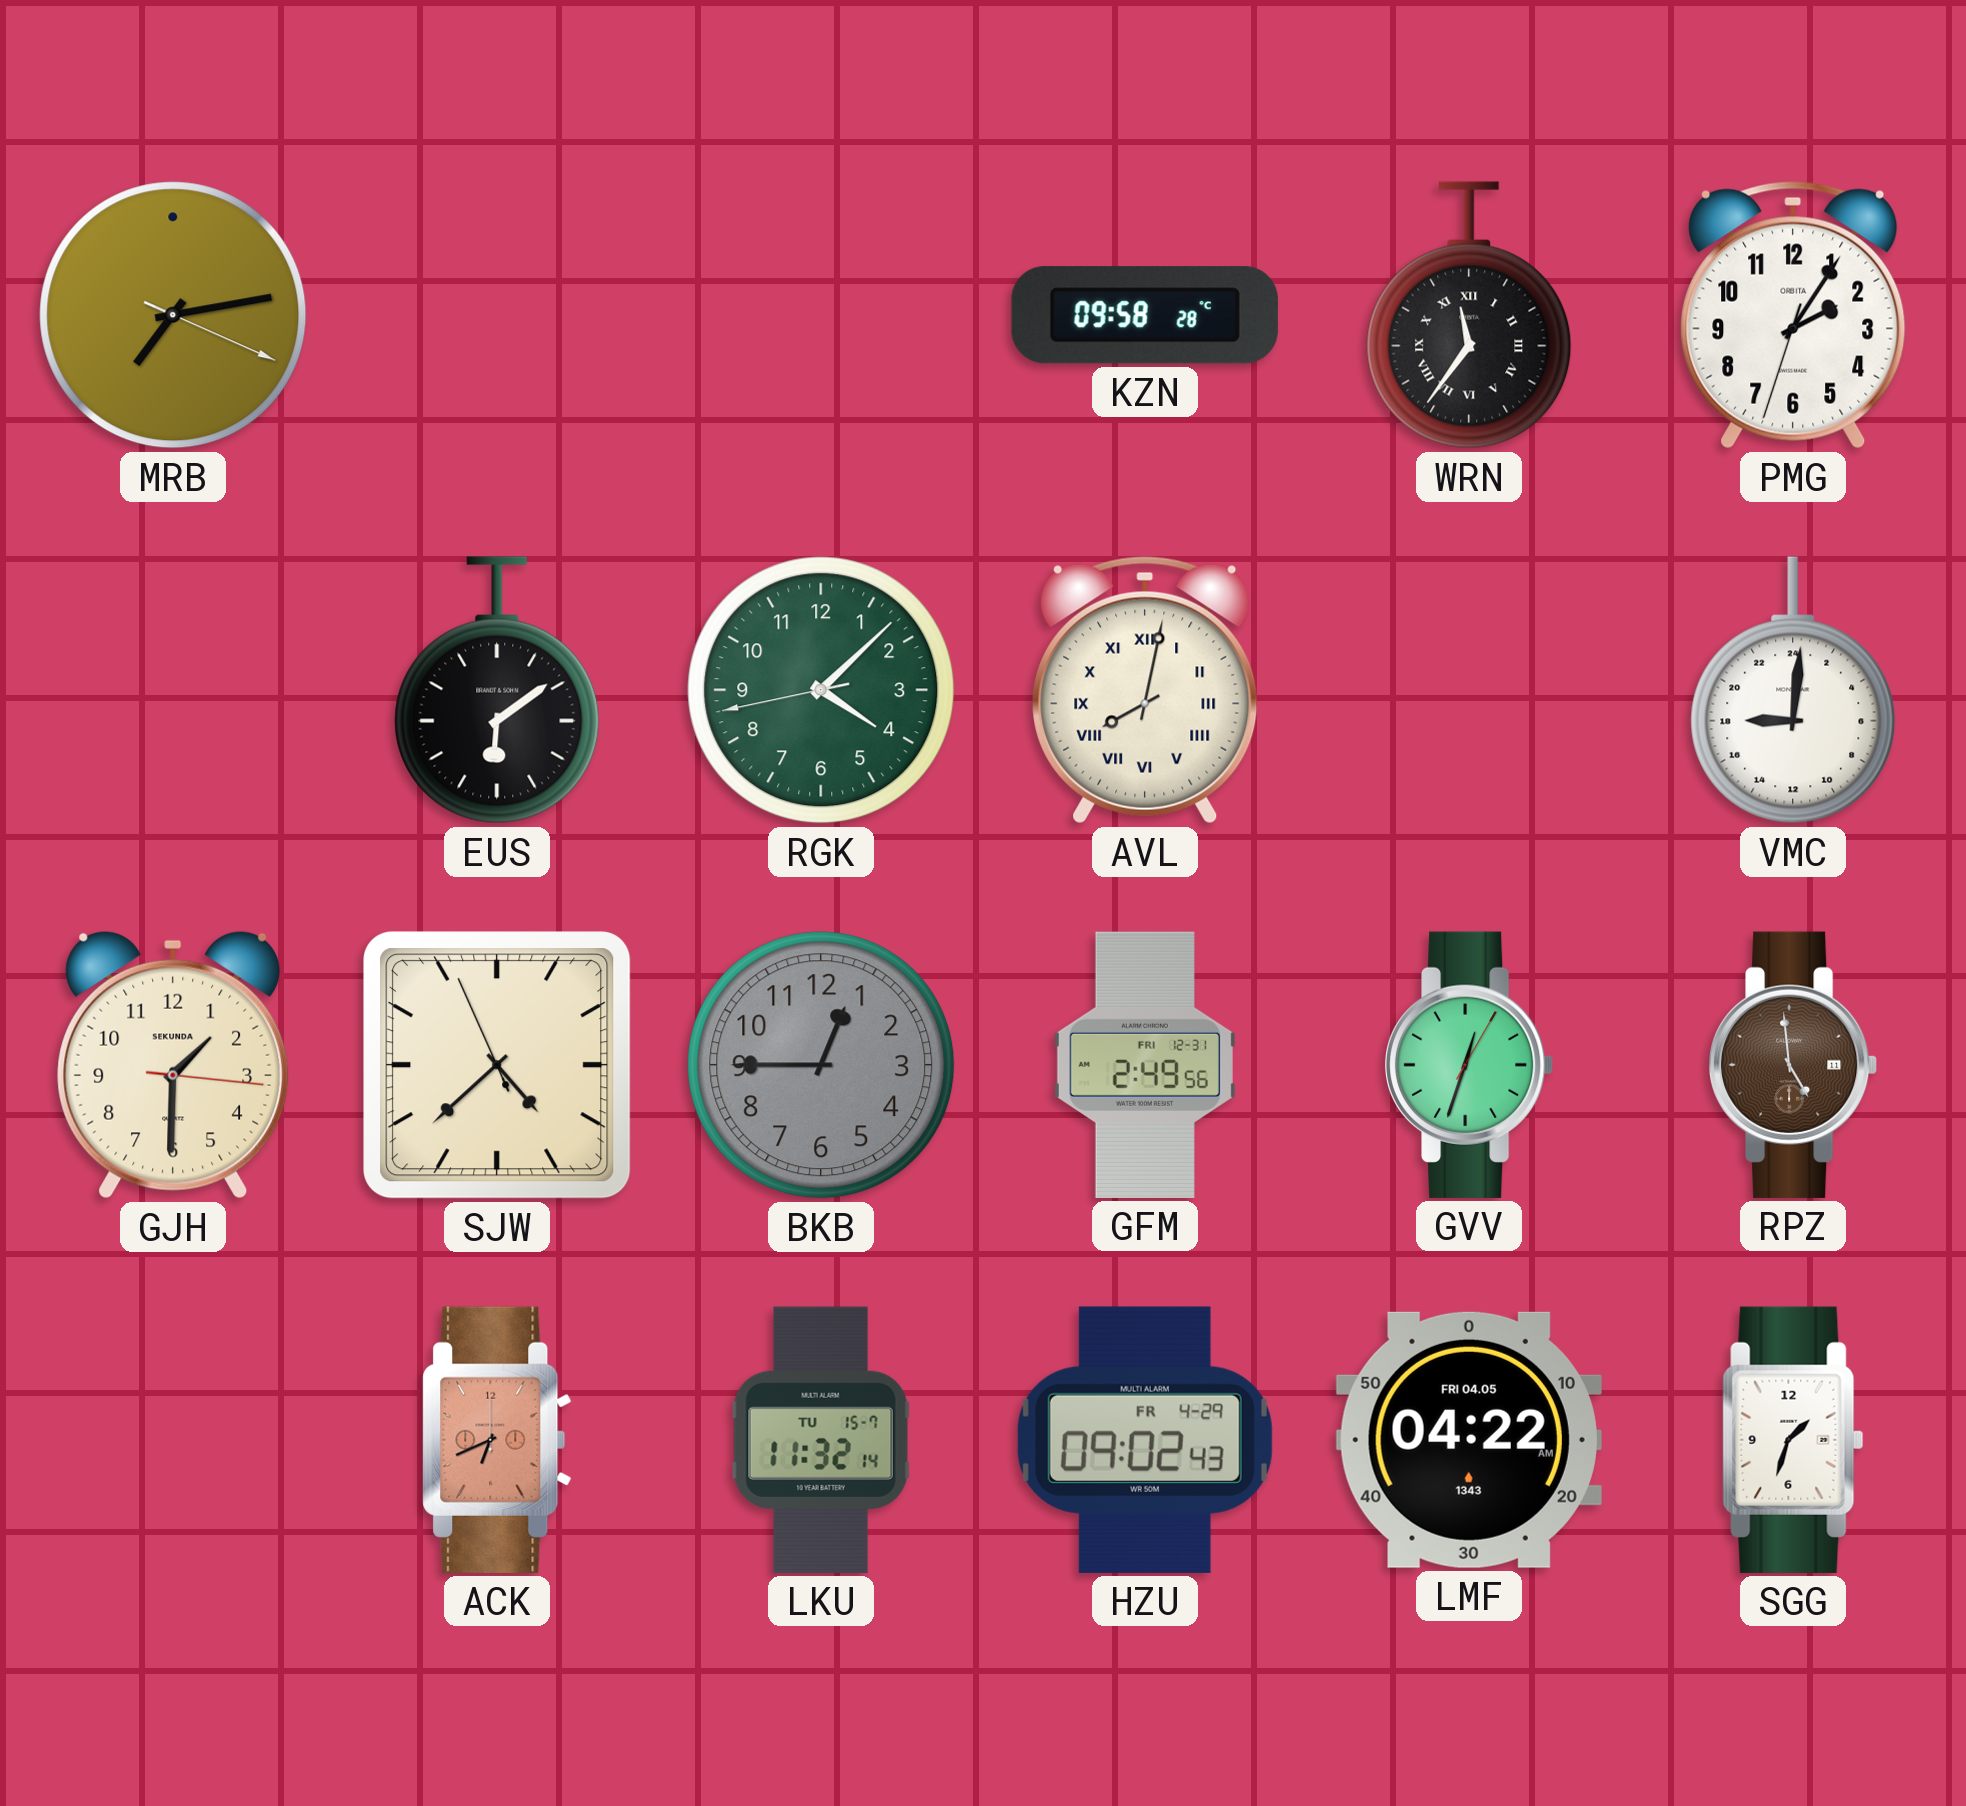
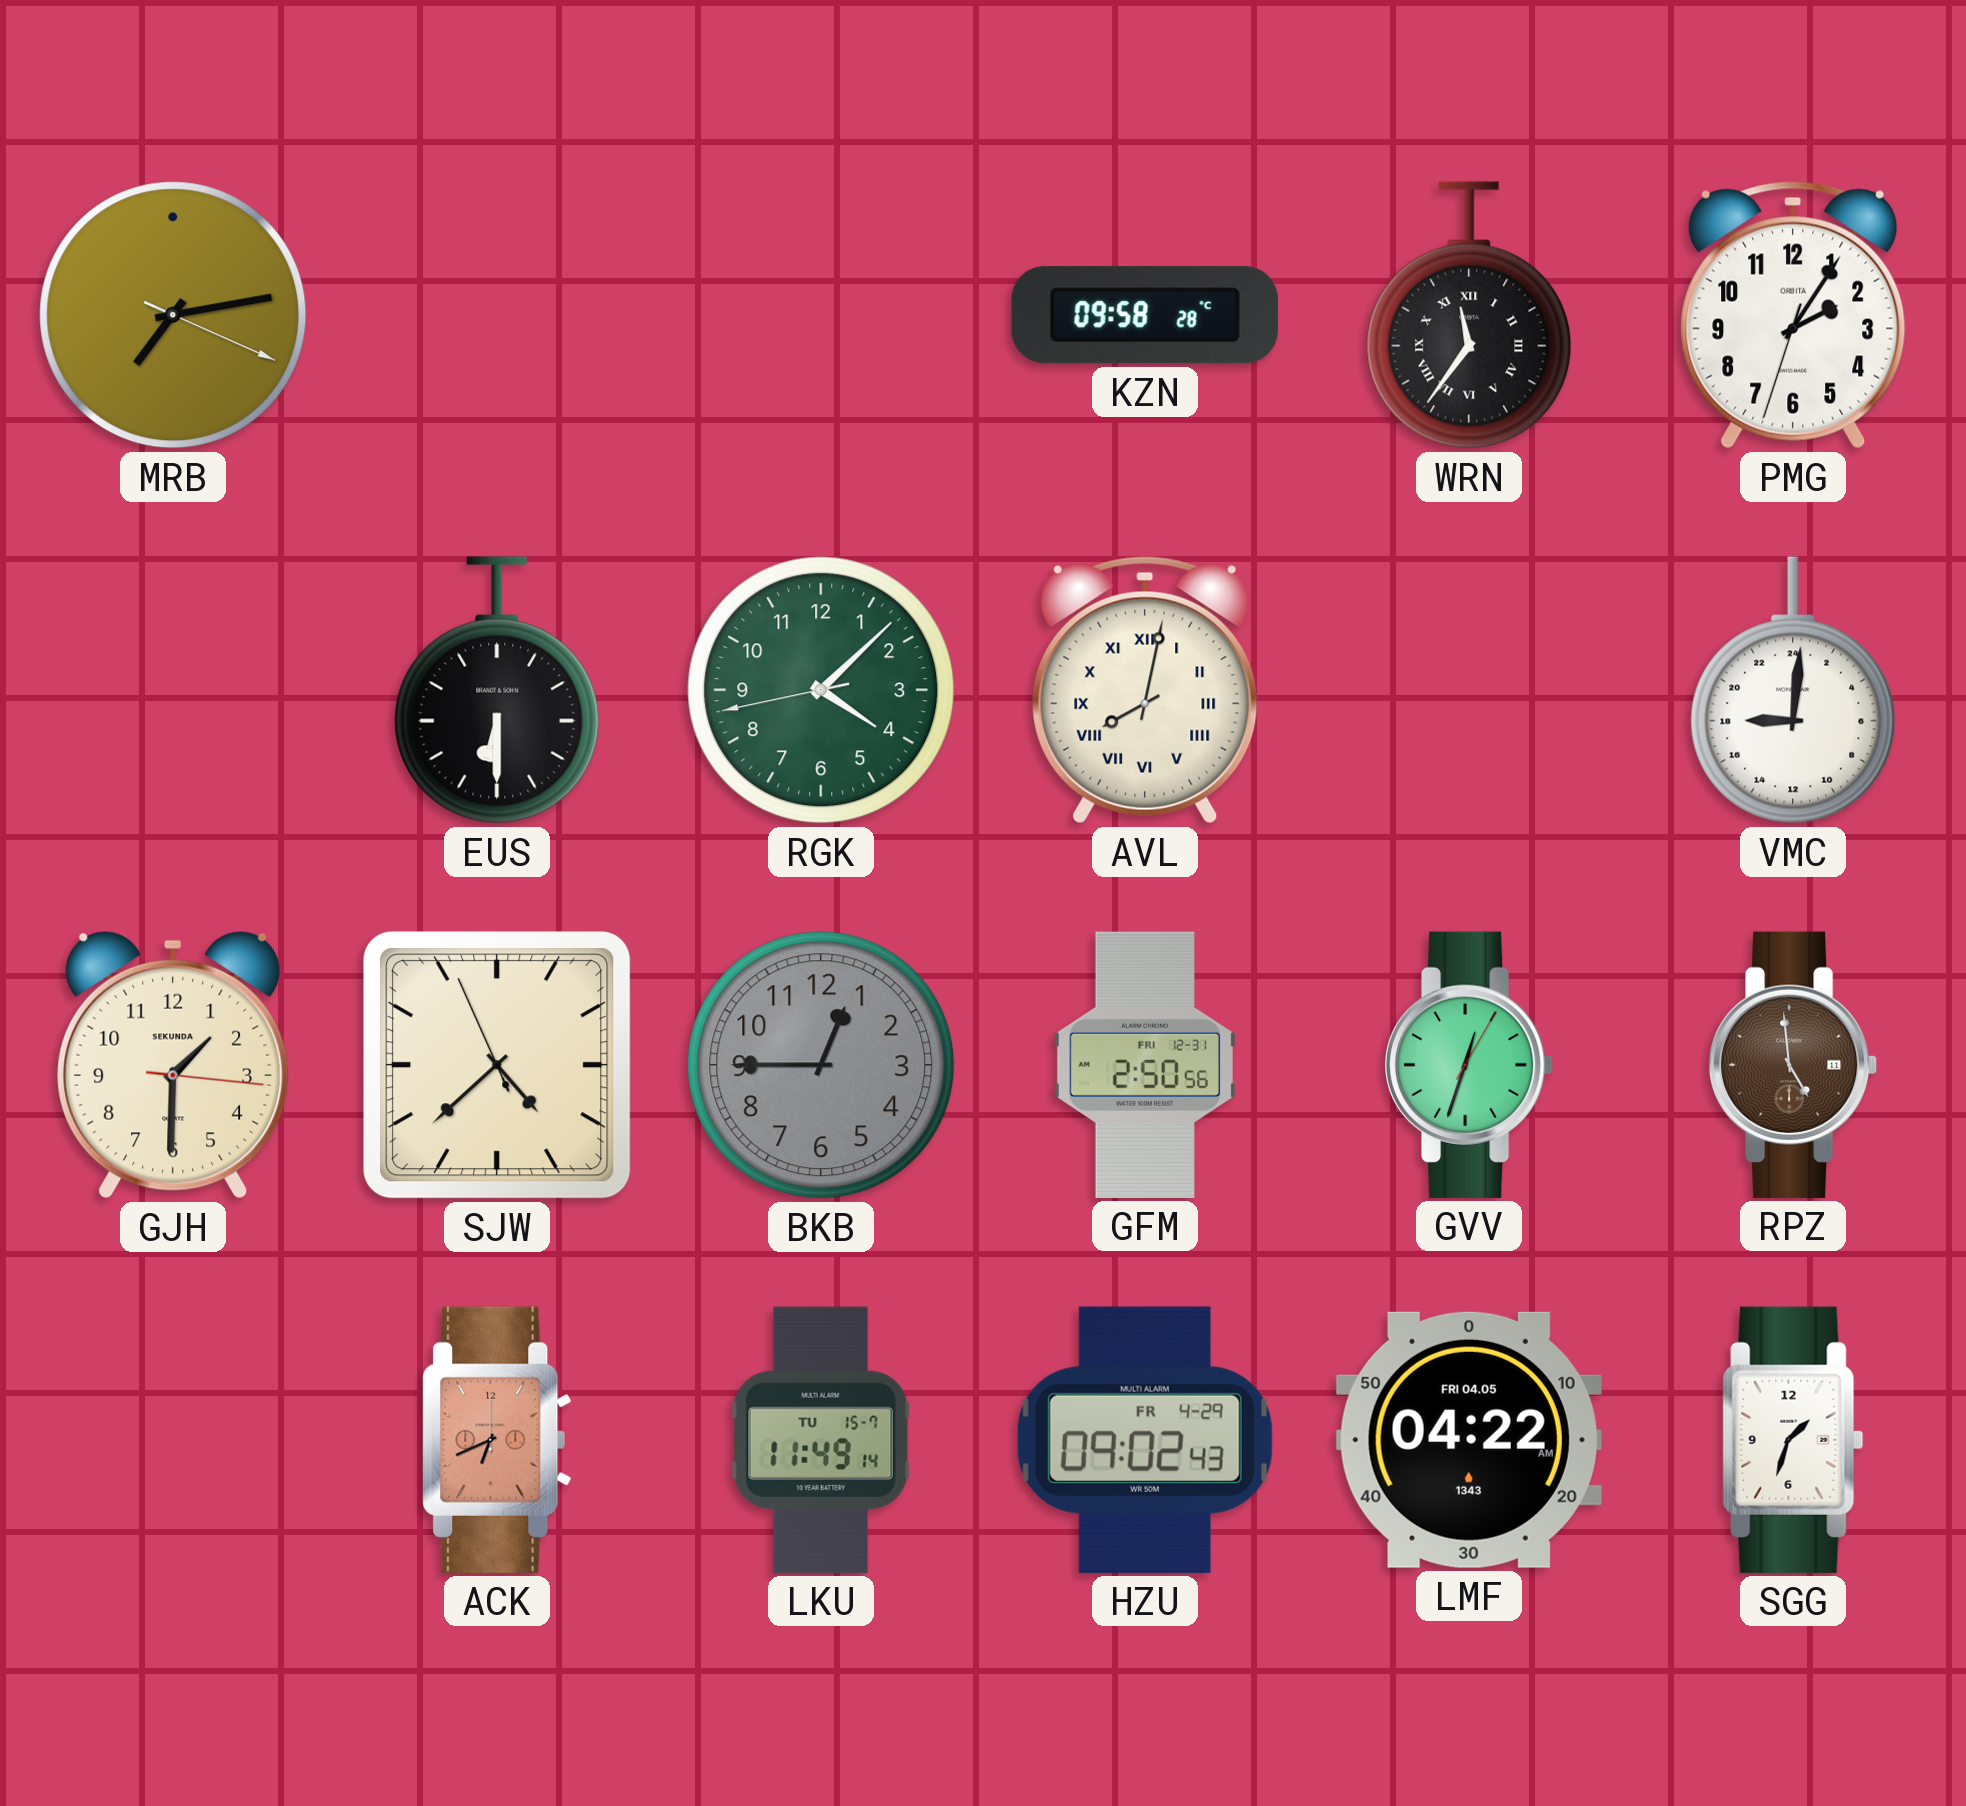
EUS: 6:09 -> 6:30 (497, 690)
GFM: 2:49 -> 2:50 (1145, 1065)
LKU: 11:32 -> 11:49 (821, 1440)
